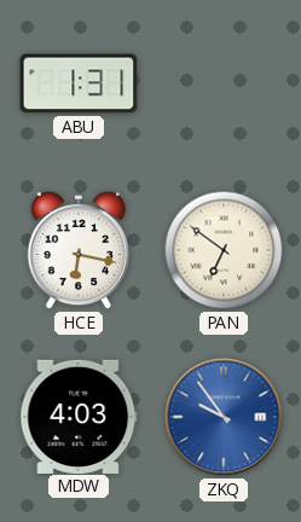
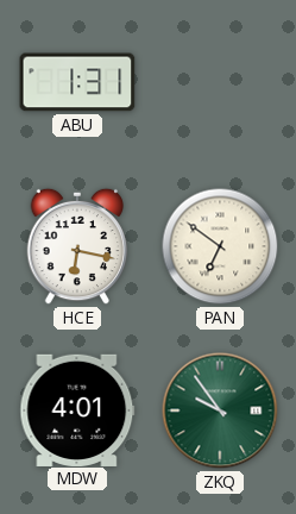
MDW: 4:03 -> 4:01 (77, 409)
ZKQ dial: blue -> green (220, 410)
